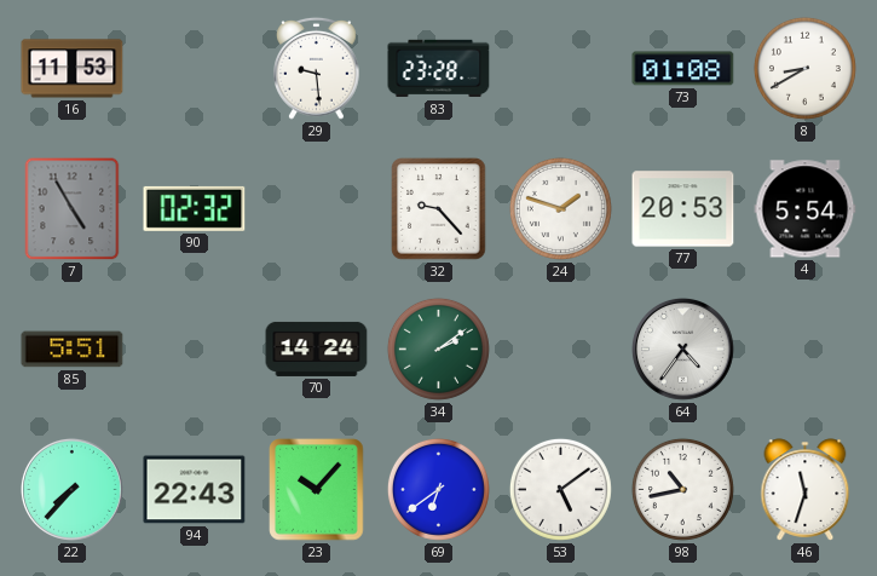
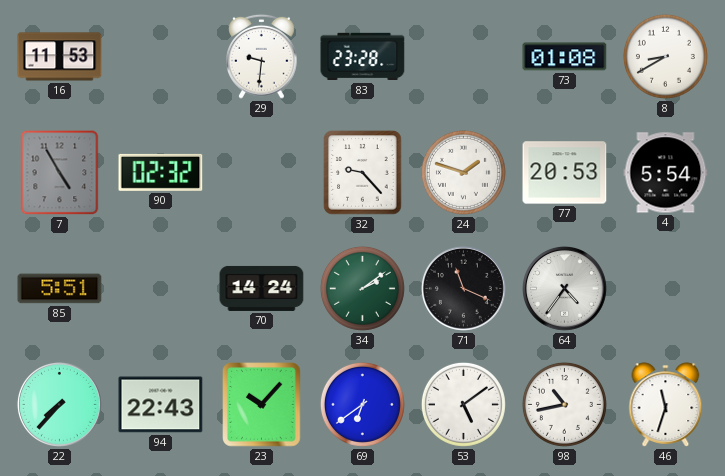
29: 9:29 -> 9:31 (262, 56)
71: none -> 11:19 (463, 288)
